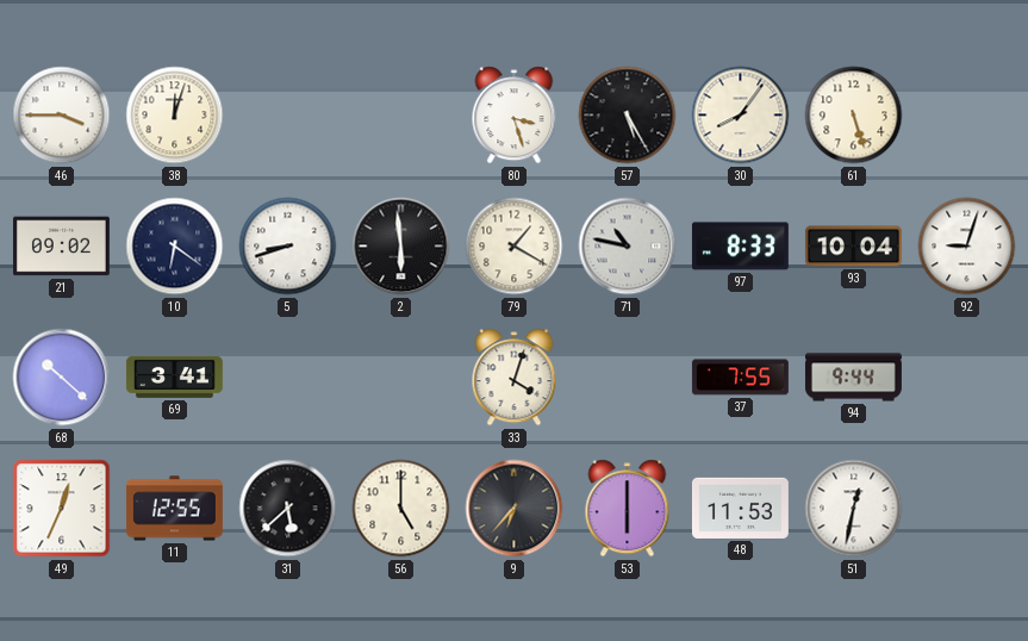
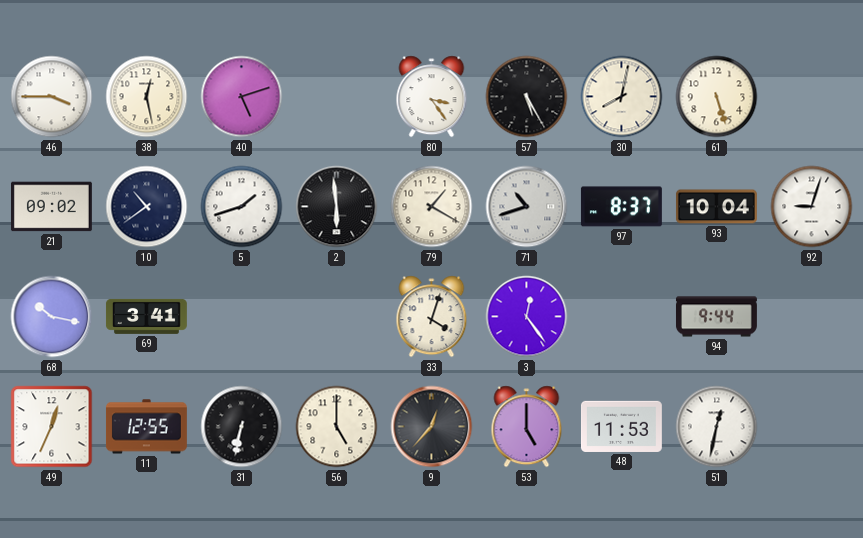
38: 12:03 -> 12:28 (147, 97)
40: none -> 5:12 (242, 97)
80: 3:27 -> 3:24 (432, 97)
30: 8:06 -> 8:02 (622, 97)
10: 6:21 -> 10:39 (147, 207)
5: 8:42 -> 1:42 (242, 207)
71: 10:47 -> 10:42 (527, 207)
97: 8:33 -> 8:37 (621, 207)
68: 10:22 -> 10:17 (52, 317)
3: none -> 12:24 (527, 317)
37: 7:55 -> none (740, 378)
31: 5:38 -> 6:32 (242, 427)
9: 6:37 -> 12:37 (432, 427)
53: 6:00 -> 5:00 (527, 427)
